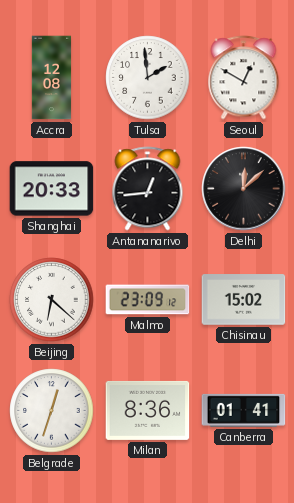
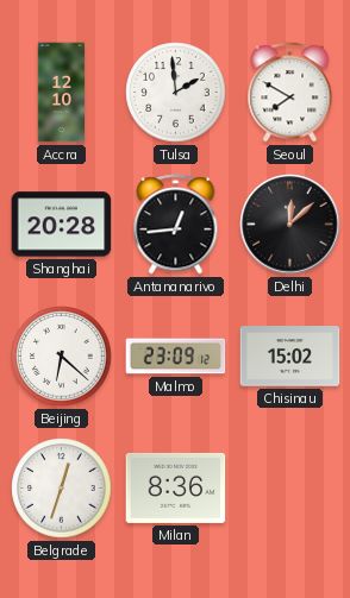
Accra: 12:08 -> 12:10 (62, 93)
Seoul: 12:50 -> 7:50 (290, 93)
Shanghai: 20:33 -> 20:28 (62, 225)
Canberra: 01:41 -> none (244, 410)
